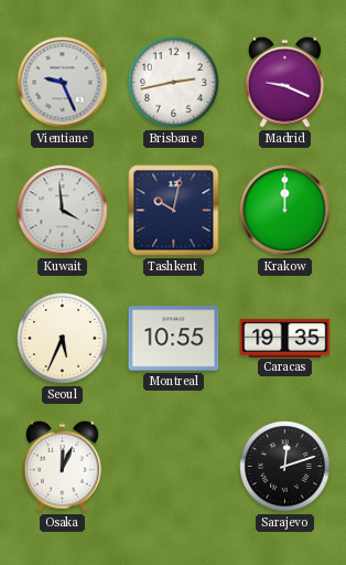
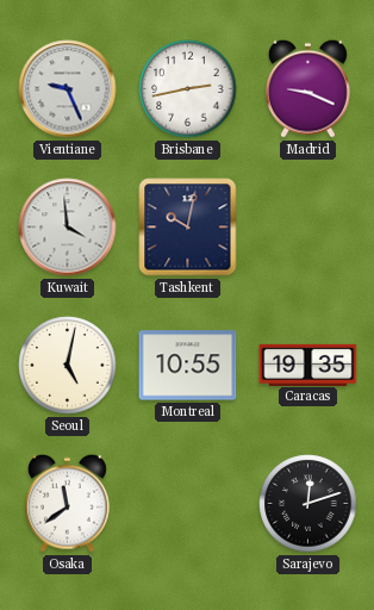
Krakow: 12:00 -> none (285, 211)
Seoul: 5:34 -> 5:02 (68, 366)
Osaka: 12:04 -> 11:39 (67, 503)
